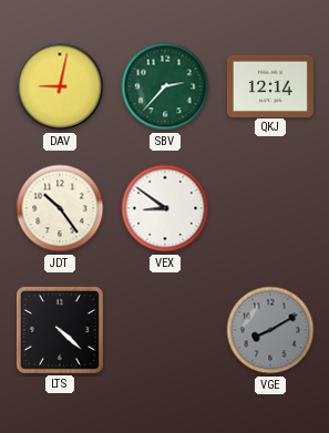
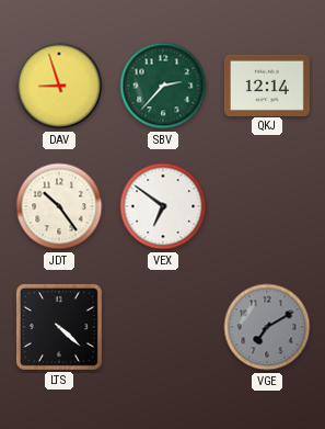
DAV: 9:02 -> 8:57 (59, 86)
VEX: 8:51 -> 6:51 (163, 206)
VGE: 8:10 -> 7:10 (267, 327)
